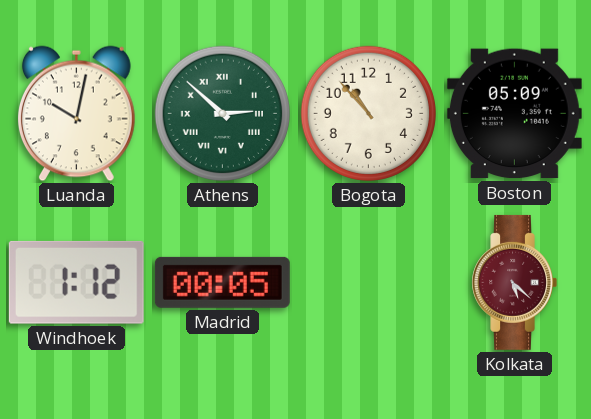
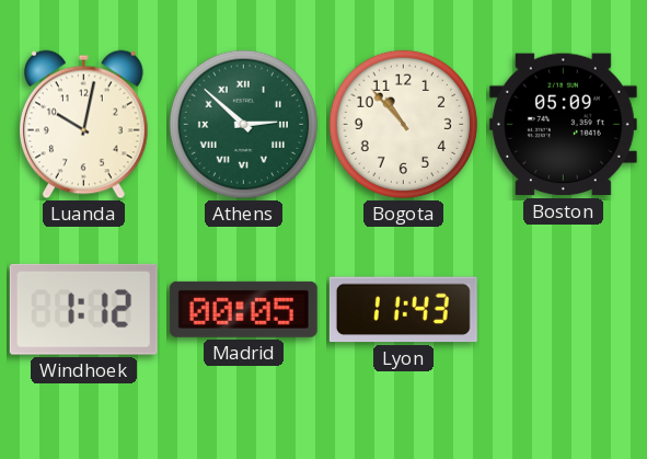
Lyon: none -> 11:43 (403, 310)
Kolkata: 5:22 -> none (514, 282)
